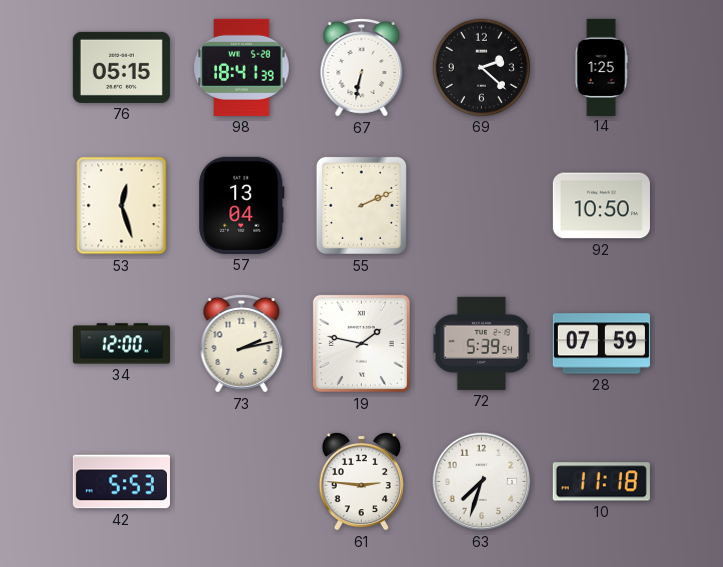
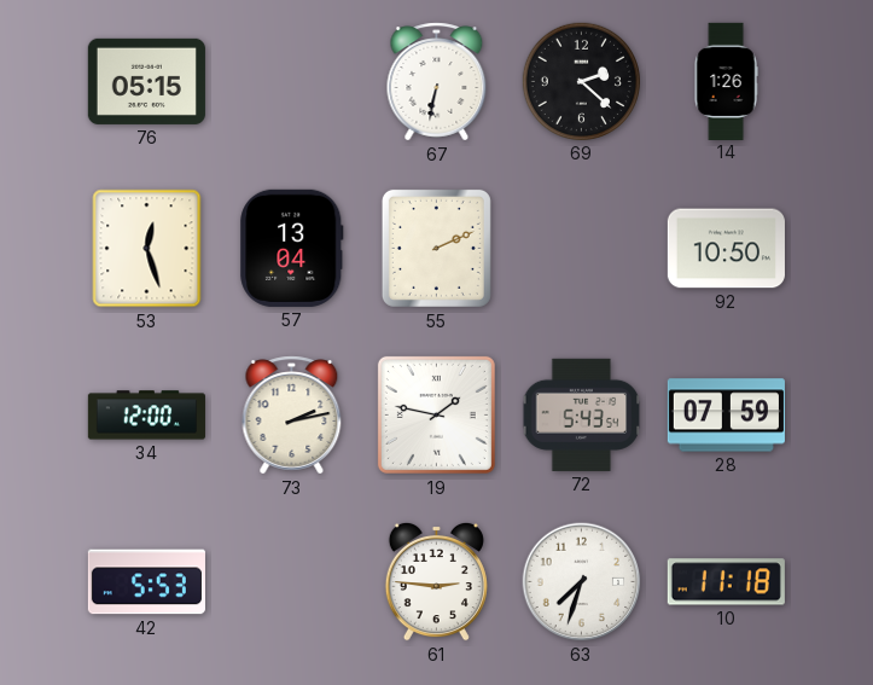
98: 18:41 -> none (242, 67)
14: 1:25 -> 1:26 (726, 81)
72: 5:39 -> 5:43 (582, 414)
